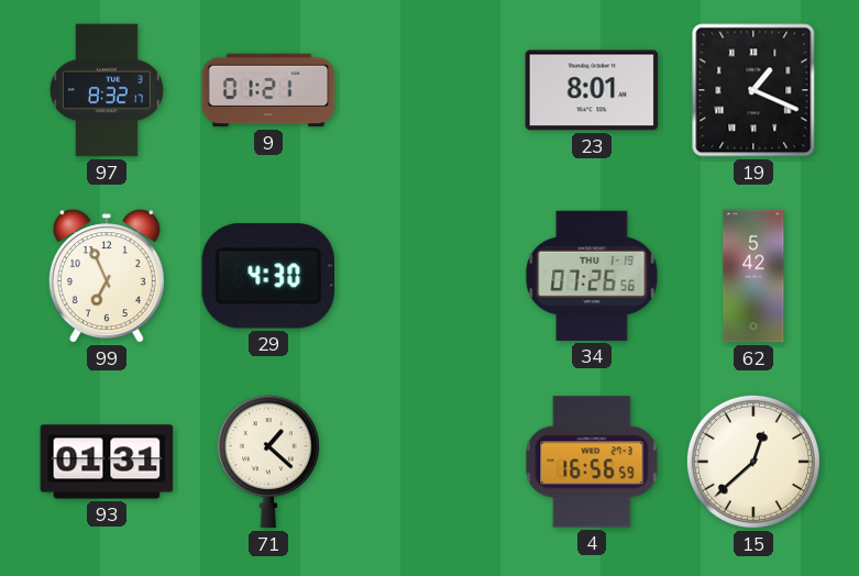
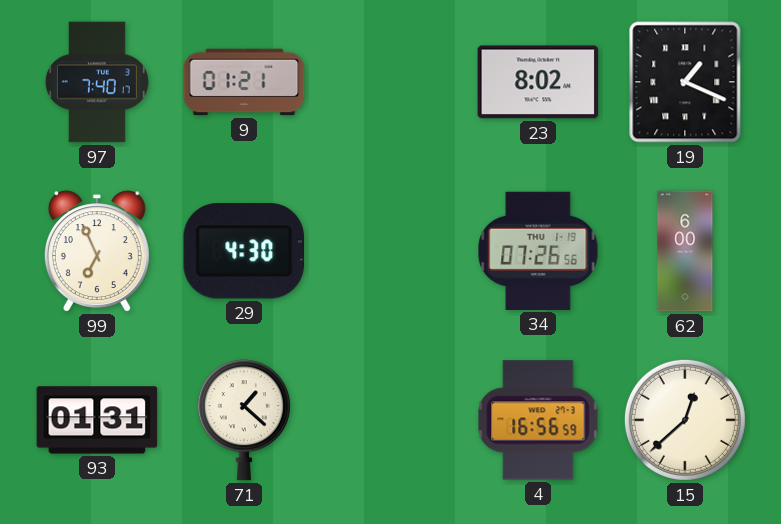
97: 8:32 -> 7:40 (97, 82)
23: 8:01 -> 8:02 (538, 82)
62: 5:42 -> 6:00 (685, 251)
